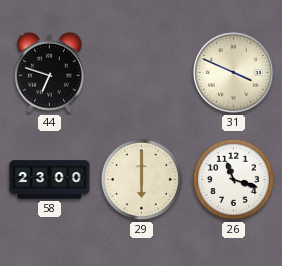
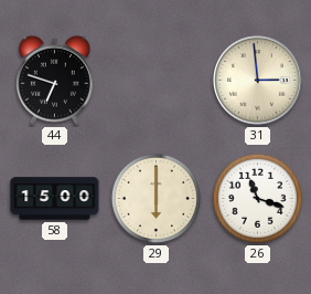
31: 3:49 -> 2:59 (258, 81)
58: 23:00 -> 15:00 (55, 199)
